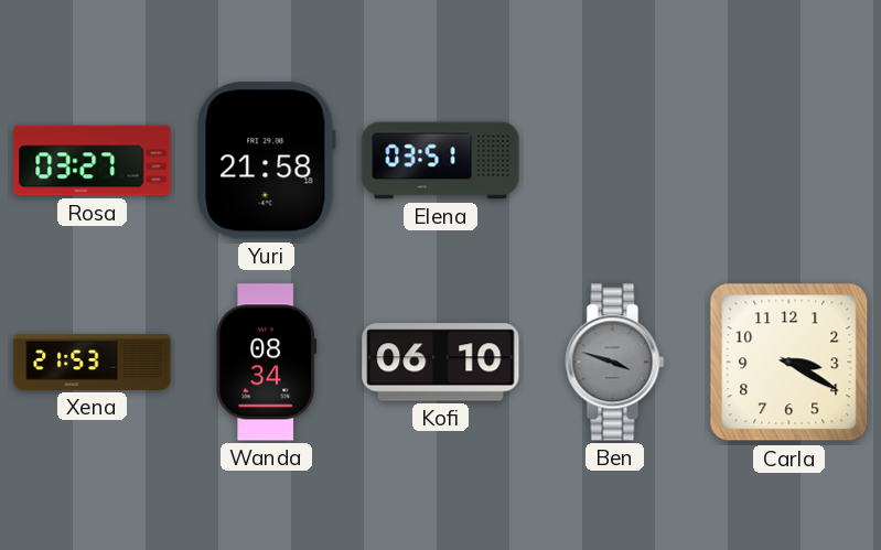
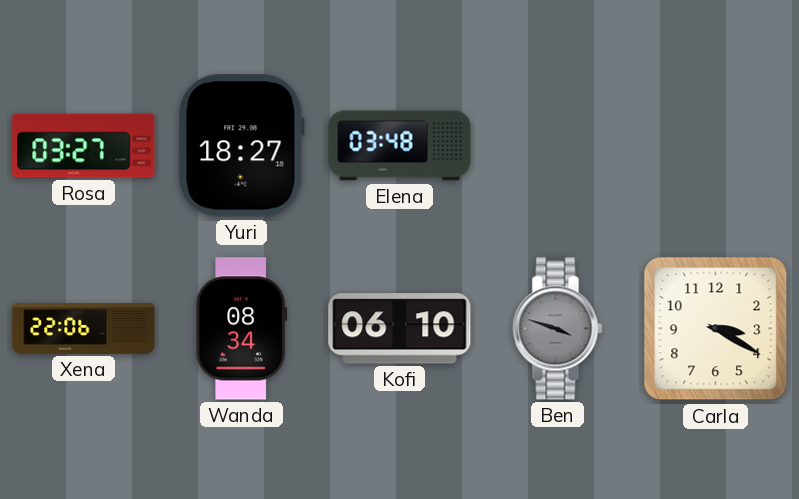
Yuri: 21:58 -> 18:27 (242, 146)
Elena: 03:51 -> 03:48 (400, 146)
Xena: 21:53 -> 22:06 (84, 328)
